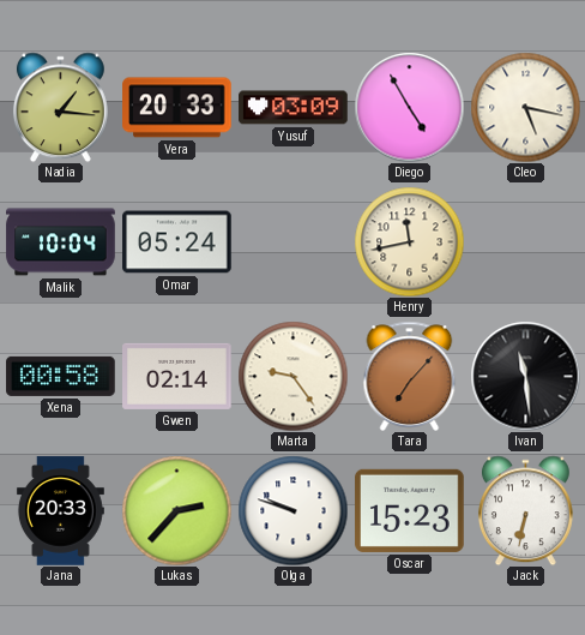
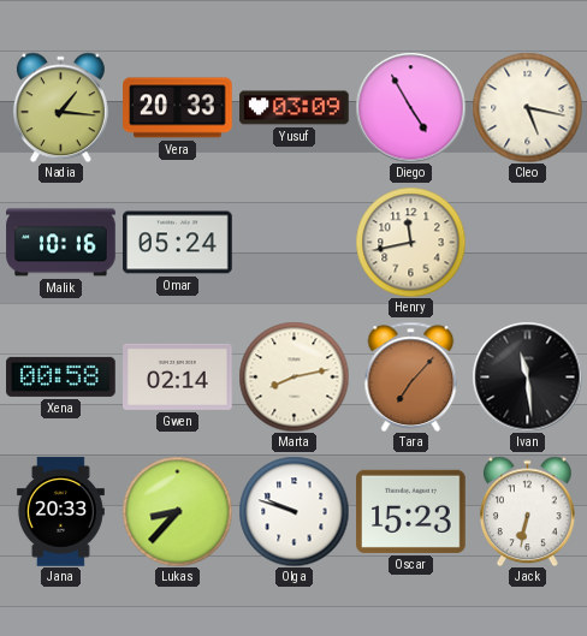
Malik: 10:04 -> 10:16 (61, 243)
Marta: 9:24 -> 8:13 (293, 376)
Lukas: 2:37 -> 8:37 (177, 511)
